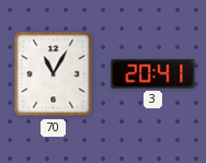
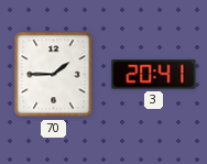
70: 11:05 -> 1:45 (54, 75)
